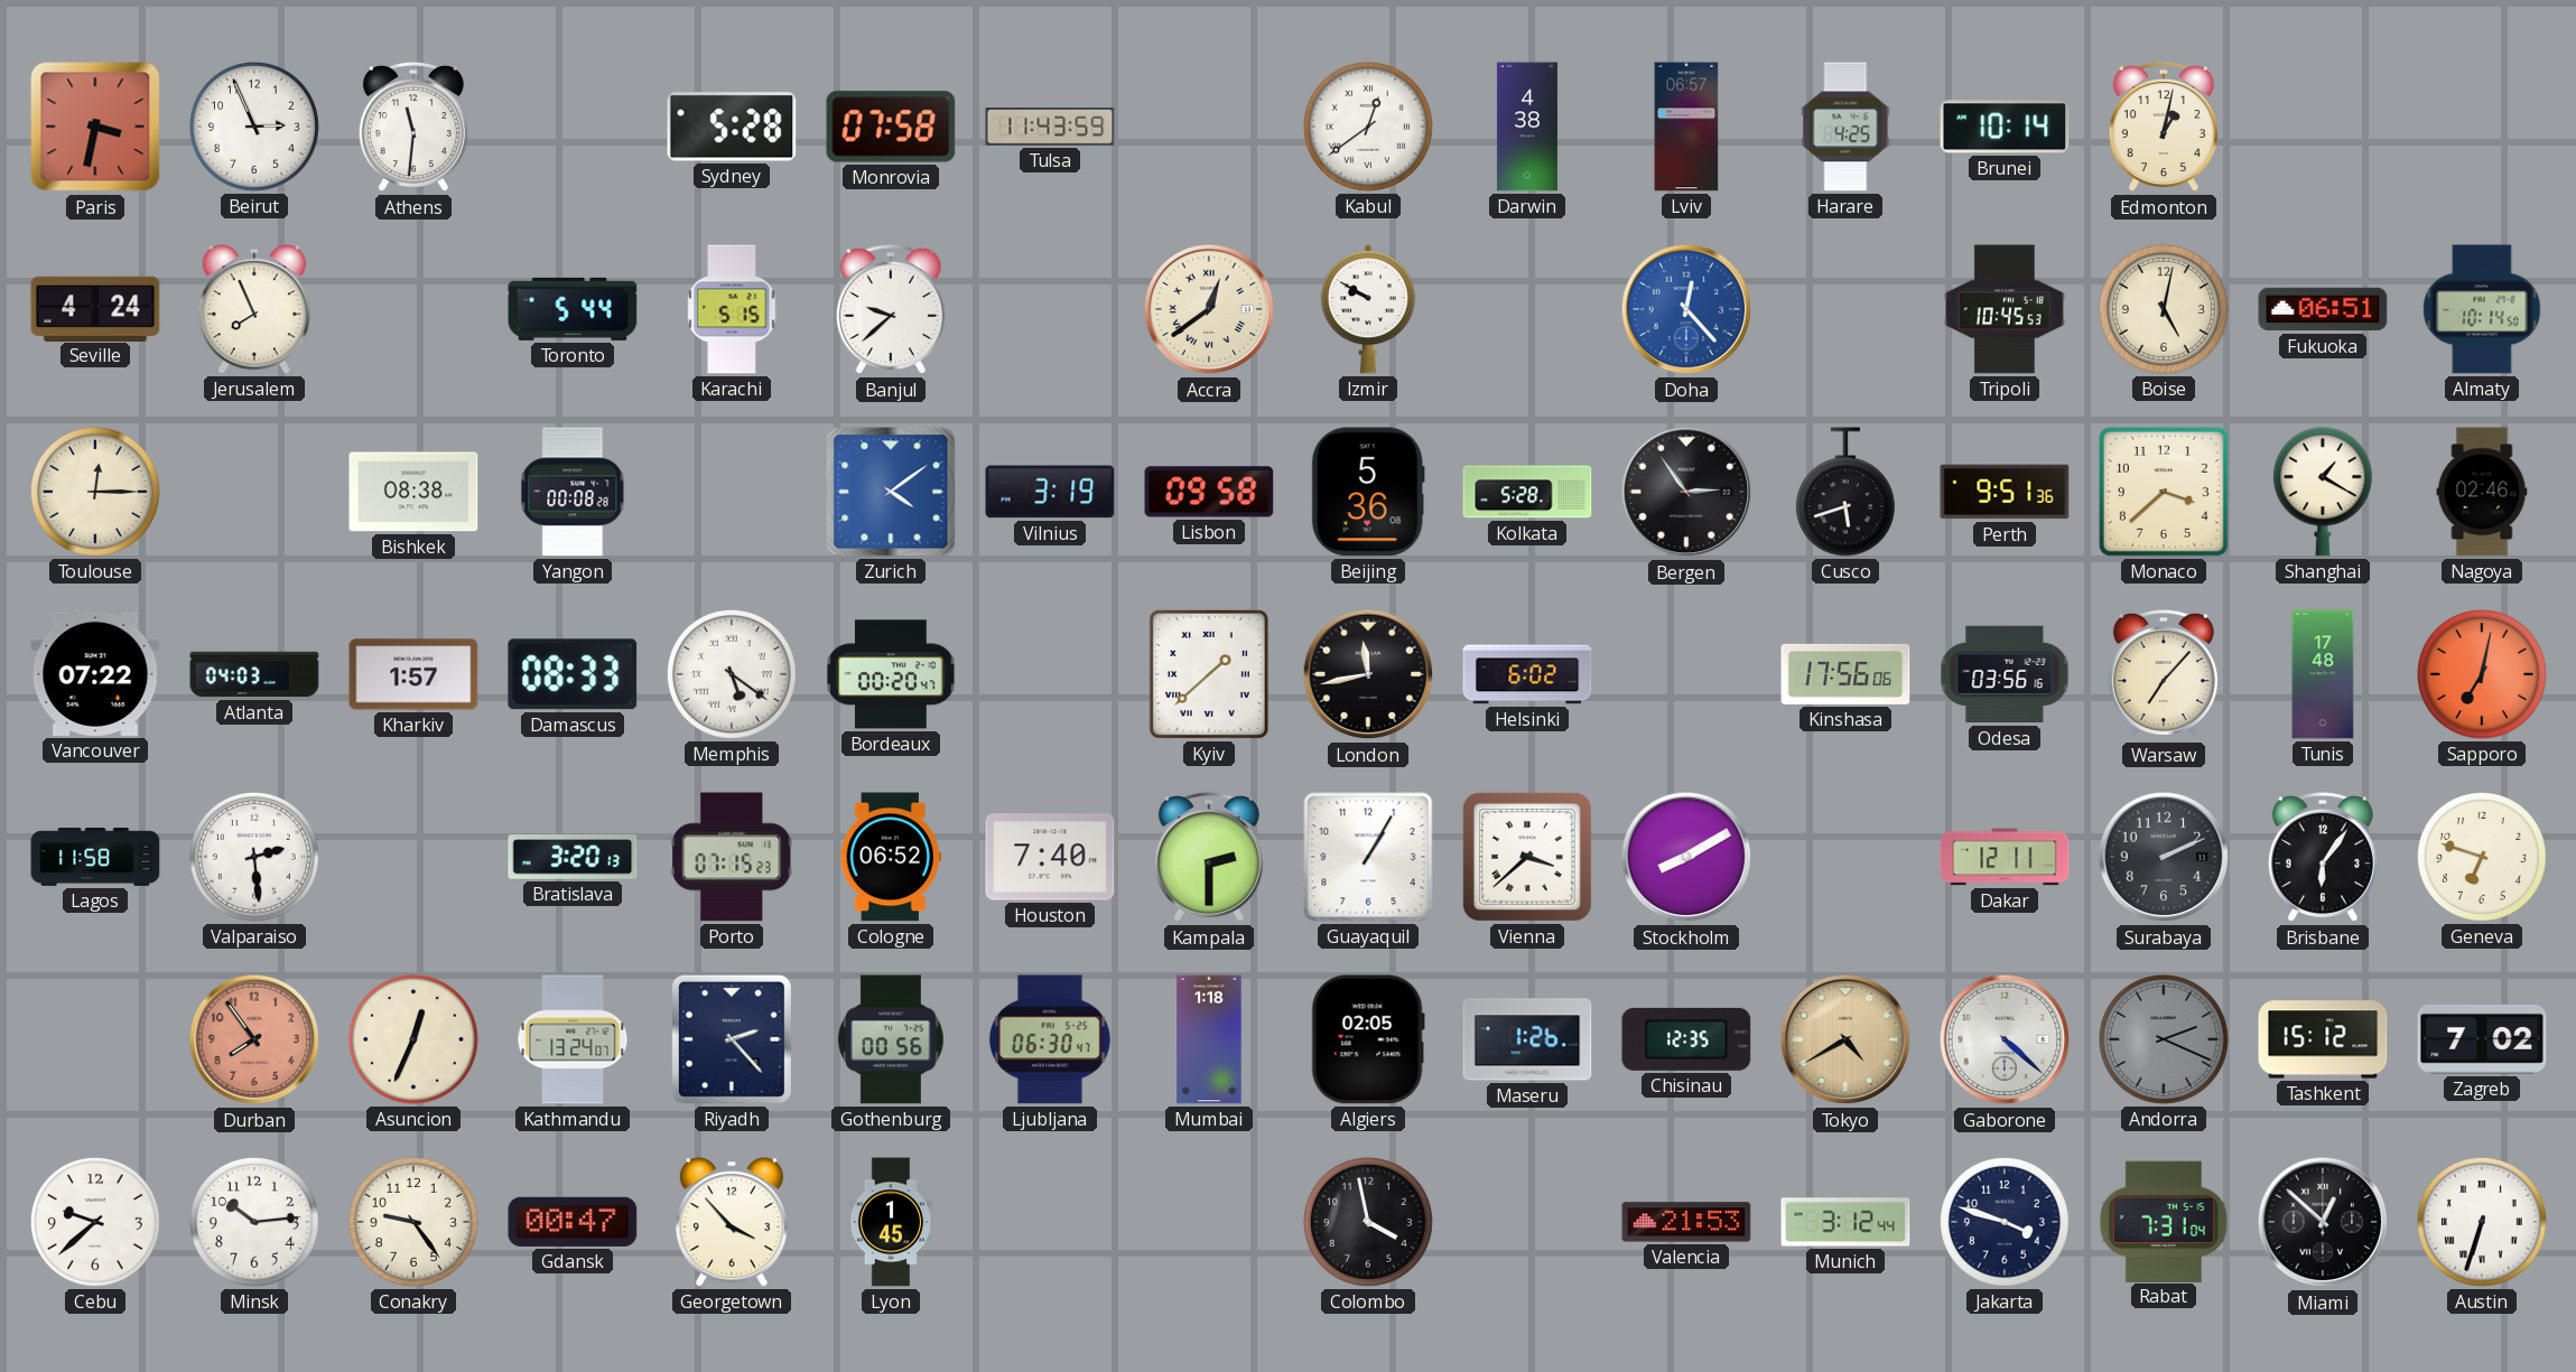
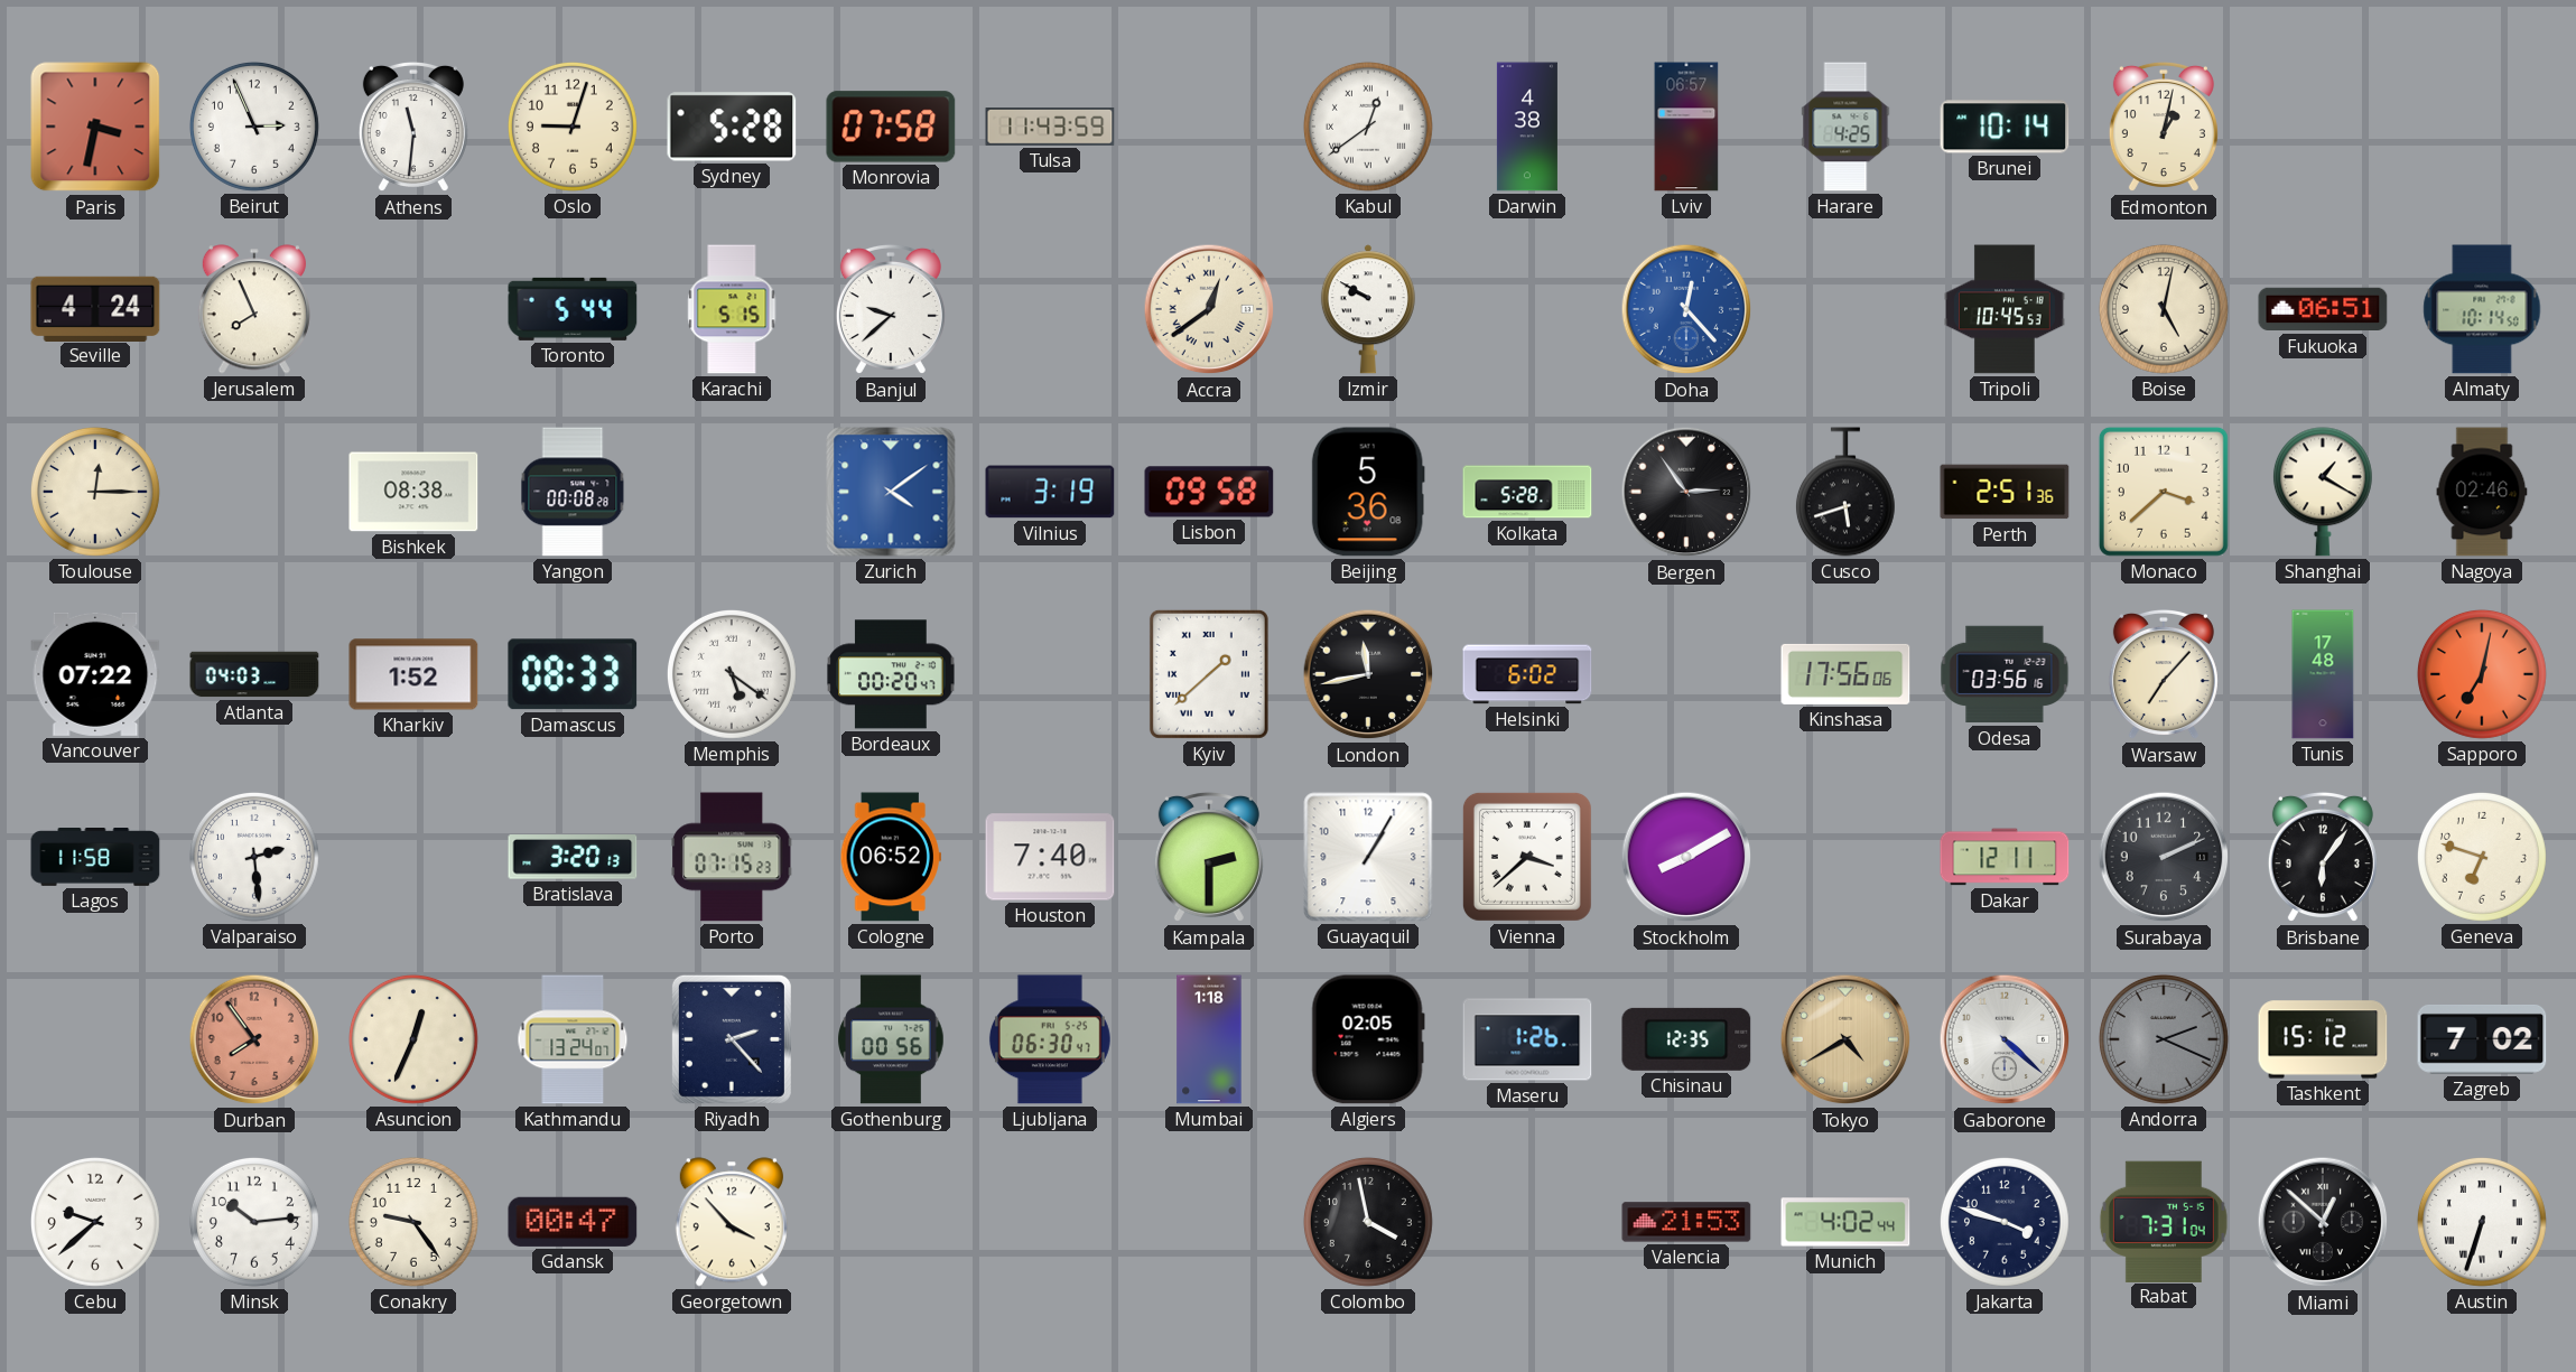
Oslo: none -> 9:03 (573, 127)
Perth: 9:51 -> 2:51 (2005, 492)
Kharkiv: 1:57 -> 1:52 (413, 674)
Lyon: 1:45 -> none (890, 1222)
Munich: 3:12 -> 4:02 (1845, 1222)
